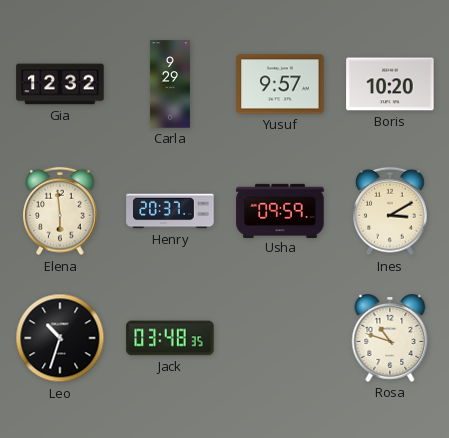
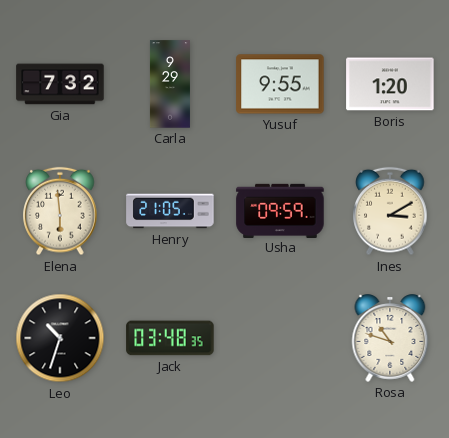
Gia: 12:32 -> 7:32 (60, 84)
Yusuf: 9:57 -> 9:55 (280, 84)
Boris: 10:20 -> 1:20 (390, 84)
Henry: 20:37 -> 21:05 (170, 211)
